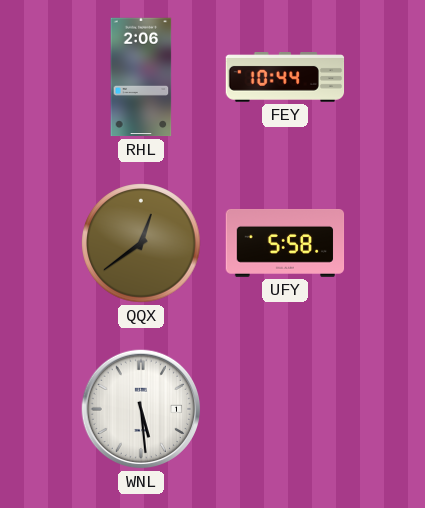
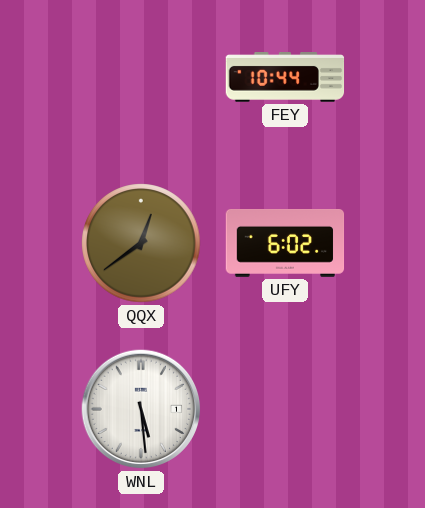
RHL: 2:06 -> none (141, 77)
UFY: 5:58 -> 6:02 (285, 244)
